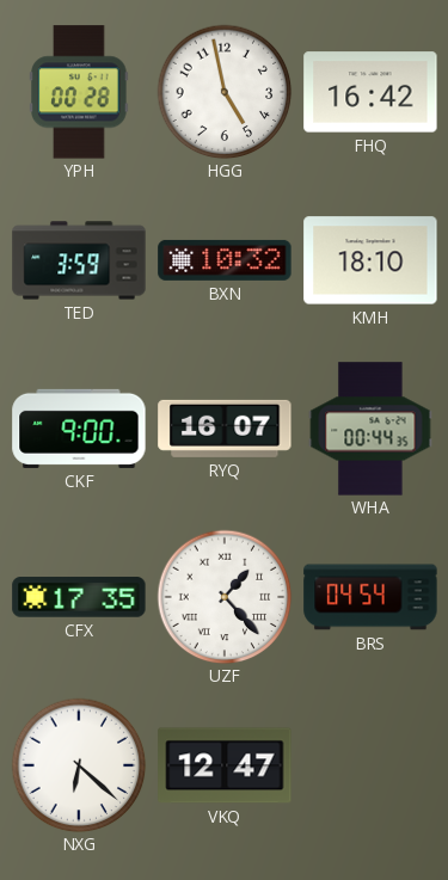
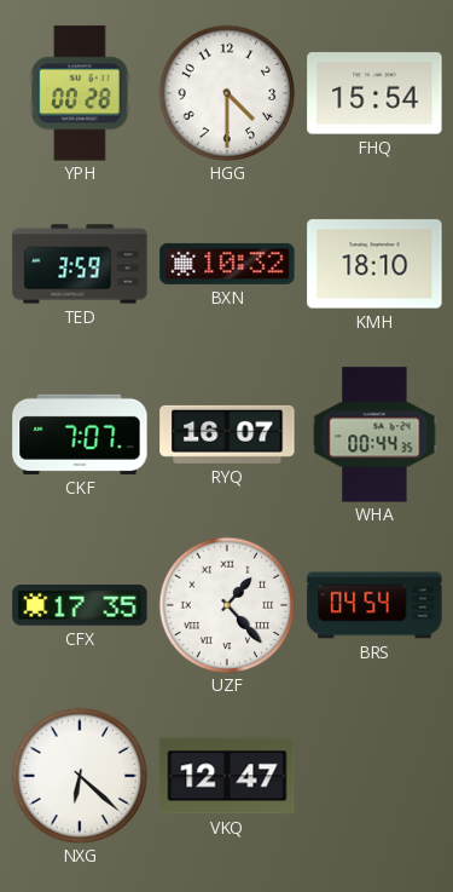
HGG: 4:58 -> 4:30 (227, 93)
FHQ: 16:42 -> 15:54 (374, 93)
CKF: 9:00 -> 7:07 (80, 435)
